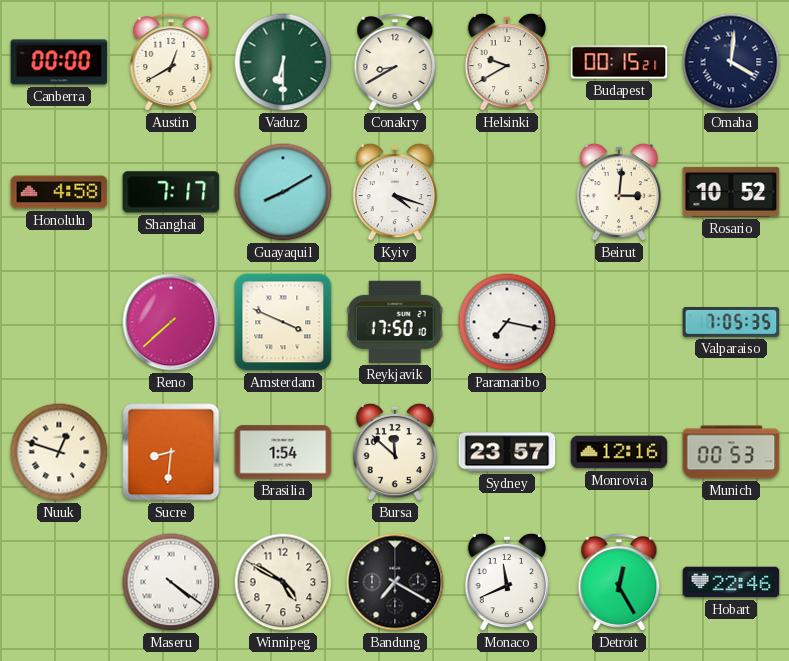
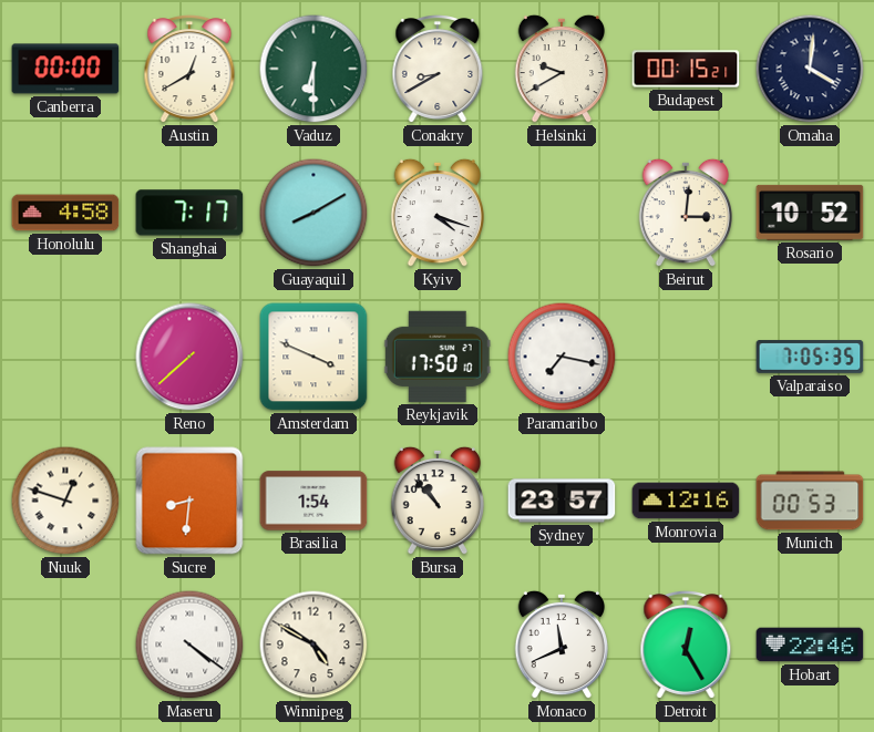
Bursa: 11:52 -> 10:53 (436, 501)
Bandung: 7:20 -> none (395, 582)
